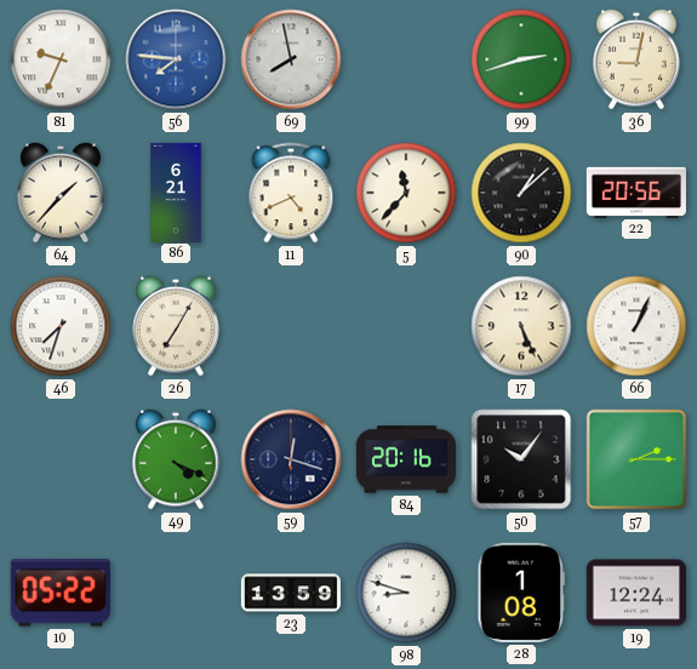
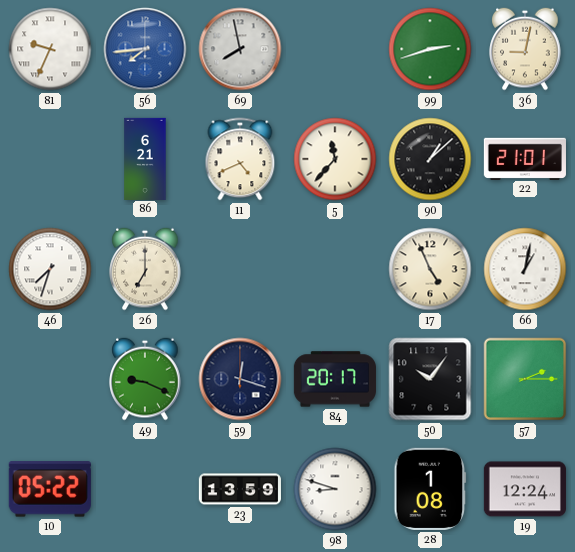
56: 7:46 -> 7:44 (145, 49)
64: 1:37 -> none (61, 193)
22: 20:56 -> 21:01 (525, 158)
26: 7:05 -> 7:00 (145, 269)
17: 5:26 -> 4:56 (430, 269)
66: 1:04 -> 1:02 (525, 269)
49: 4:19 -> 9:19 (145, 379)
84: 20:16 -> 20:17 (334, 379)
